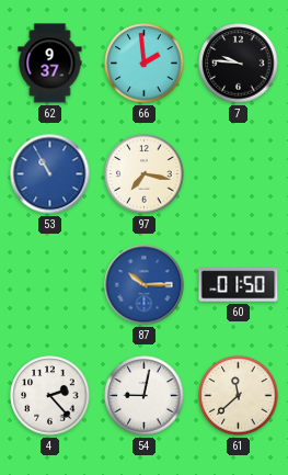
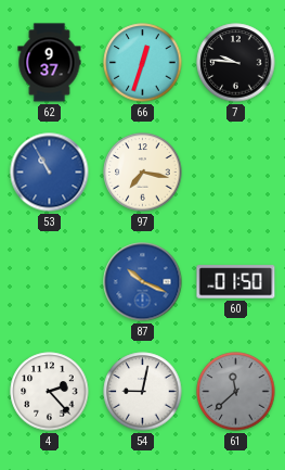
66: 1:59 -> 12:33 (143, 63)
87: 10:15 -> 10:19 (143, 282)
61 dial: cream -> grey (236, 392)
